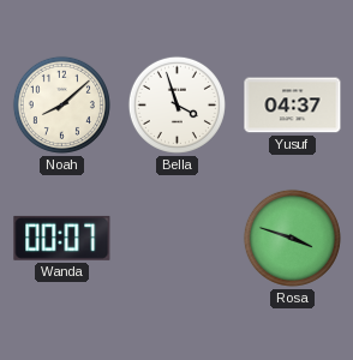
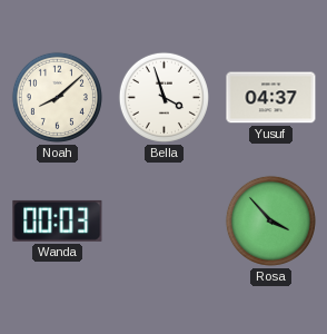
Wanda: 00:07 -> 00:03 (58, 220)
Rosa: 3:48 -> 3:53 (270, 220)
